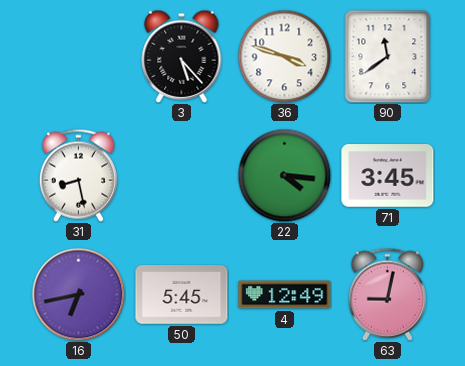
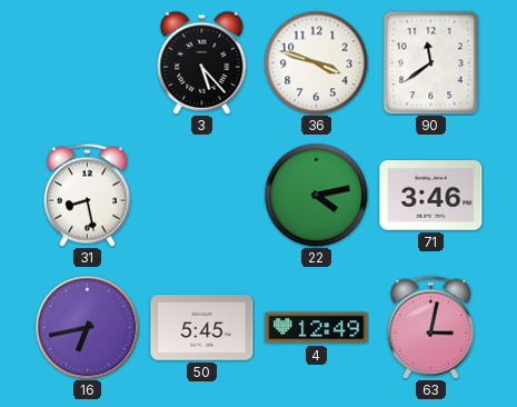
22: 4:16 -> 4:13 (316, 195)
71: 3:45 -> 3:46 (431, 196)
63: 9:02 -> 3:02 (430, 327)
